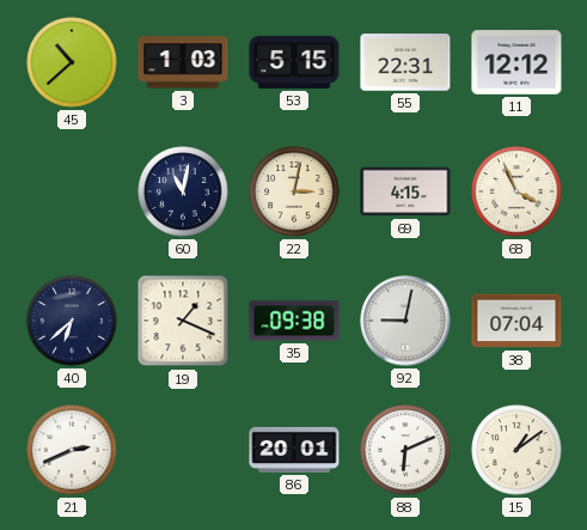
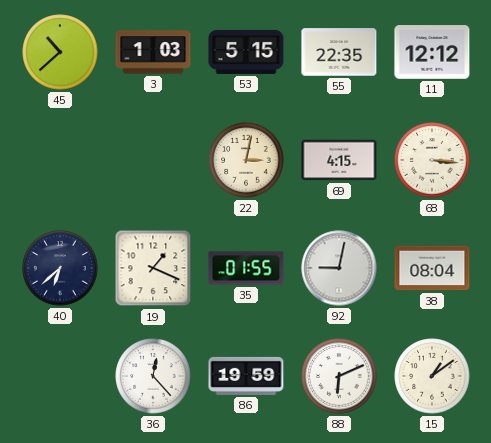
55: 22:31 -> 22:35 (339, 52)
60: 11:02 -> none (183, 191)
68: 3:56 -> 3:16 (432, 160)
35: 09:38 -> 01:55 (246, 268)
38: 07:04 -> 08:04 (432, 268)
21: 2:41 -> none (72, 450)
36: none -> 12:23 (153, 376)
86: 20:01 -> 19:59 (246, 376)
